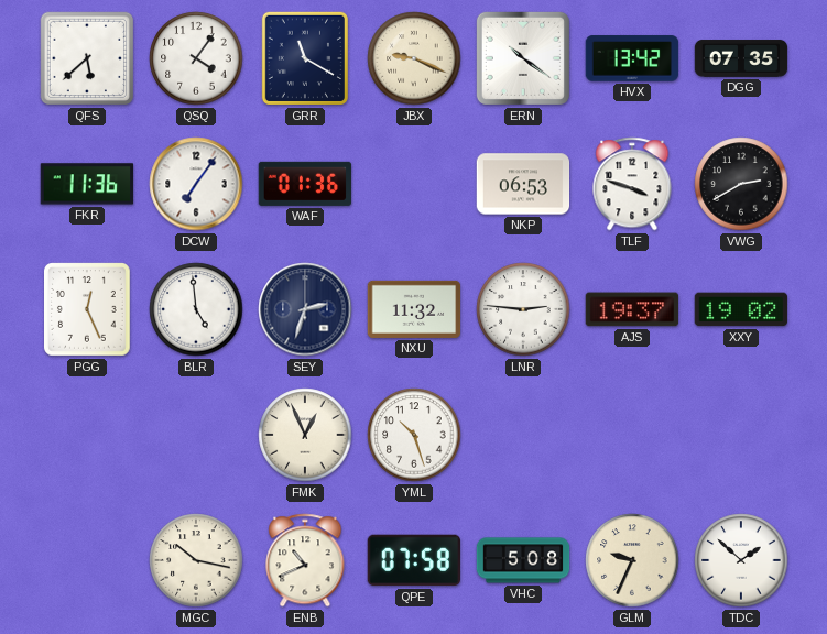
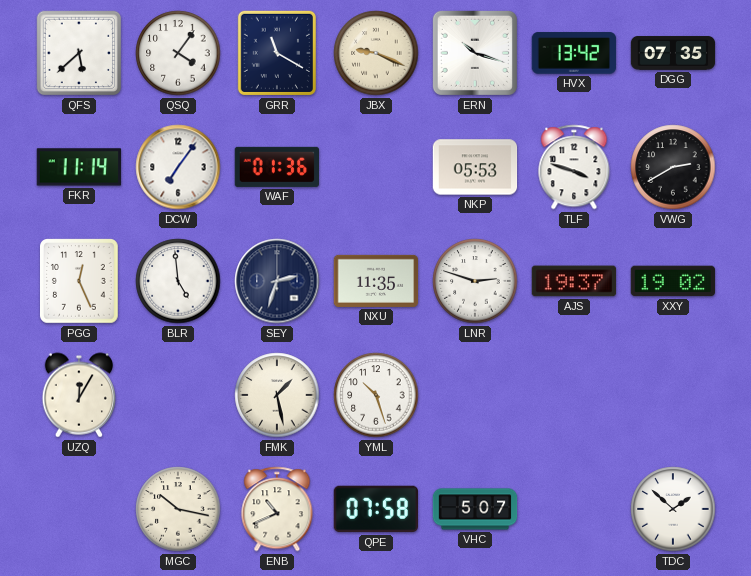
ERN: 10:21 -> 10:18 (475, 53)
FKR: 11:36 -> 11:14 (79, 167)
NKP: 06:53 -> 05:53 (475, 167)
NXU: 11:32 -> 11:35 (376, 281)
LNR: 2:46 -> 2:48 (475, 281)
UZQ: none -> 12:05 (78, 395)
FMK: 12:56 -> 1:28 (277, 395)
VHC: 5:08 -> 5:07 (475, 509)
GLM: 9:34 -> none (632, 560)
